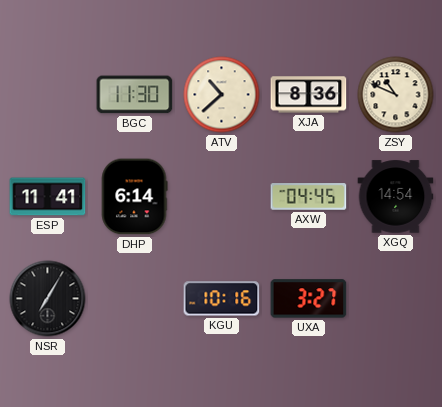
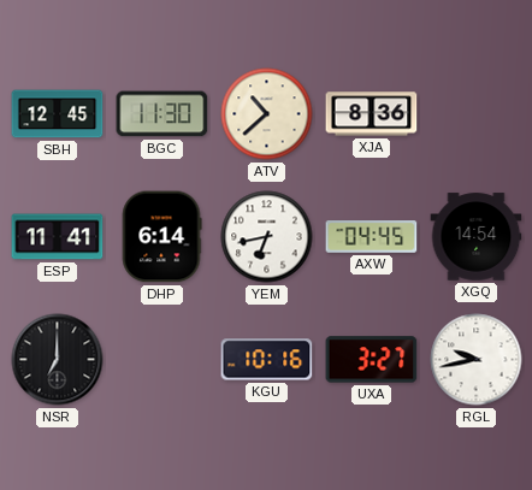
SBH: none -> 12:45 (58, 114)
ZSY: 10:49 -> none (396, 95)
YEM: none -> 6:43 (267, 237)
NSR: 7:05 -> 7:00 (58, 360)
RGL: none -> 9:43 (477, 360)
